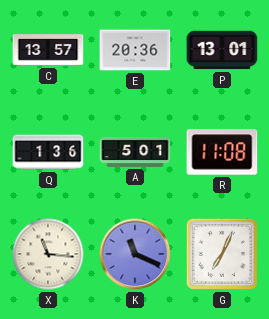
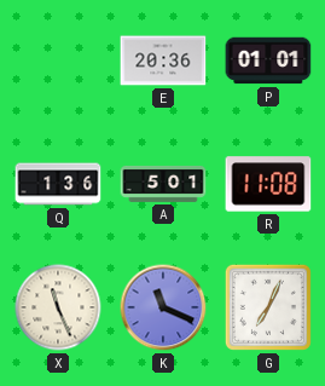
C: 13:57 -> none (48, 50)
P: 13:01 -> 01:01 (268, 61)
X: 11:16 -> 11:26 (58, 307)
